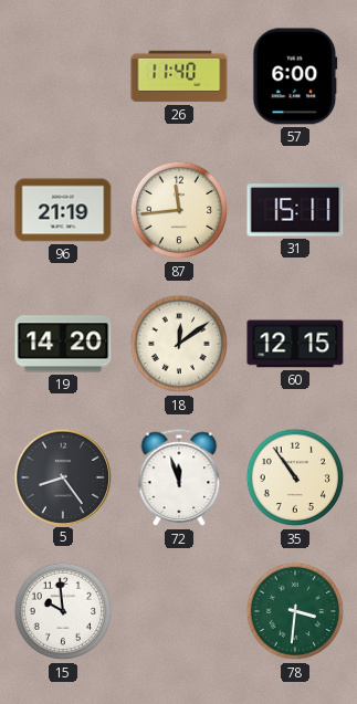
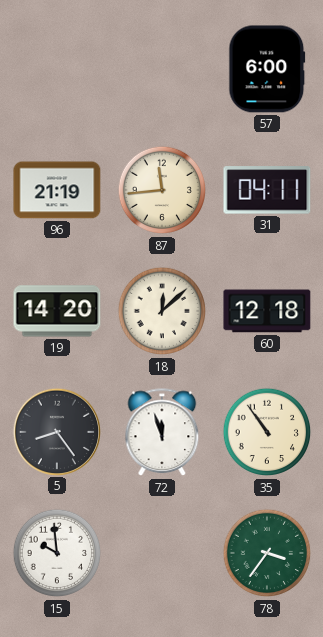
26: 11:40 -> none (179, 76)
31: 15:11 -> 04:11 (267, 190)
18: 12:09 -> 12:08 (162, 311)
60: 12:15 -> 12:18 (267, 311)
78: 3:31 -> 3:36 (267, 553)
